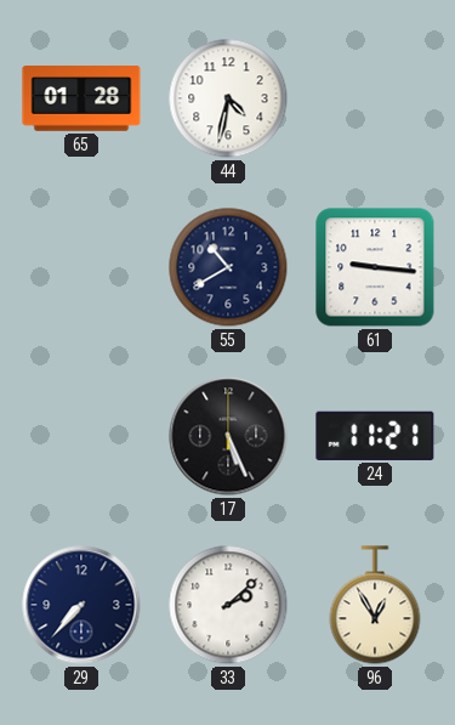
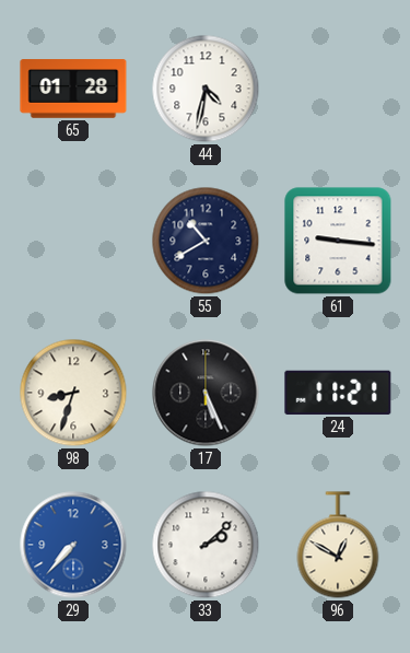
98: none -> 8:33 (73, 393)
29 dial: navy -> blue (73, 545)
96: 12:55 -> 12:50 (338, 545)
